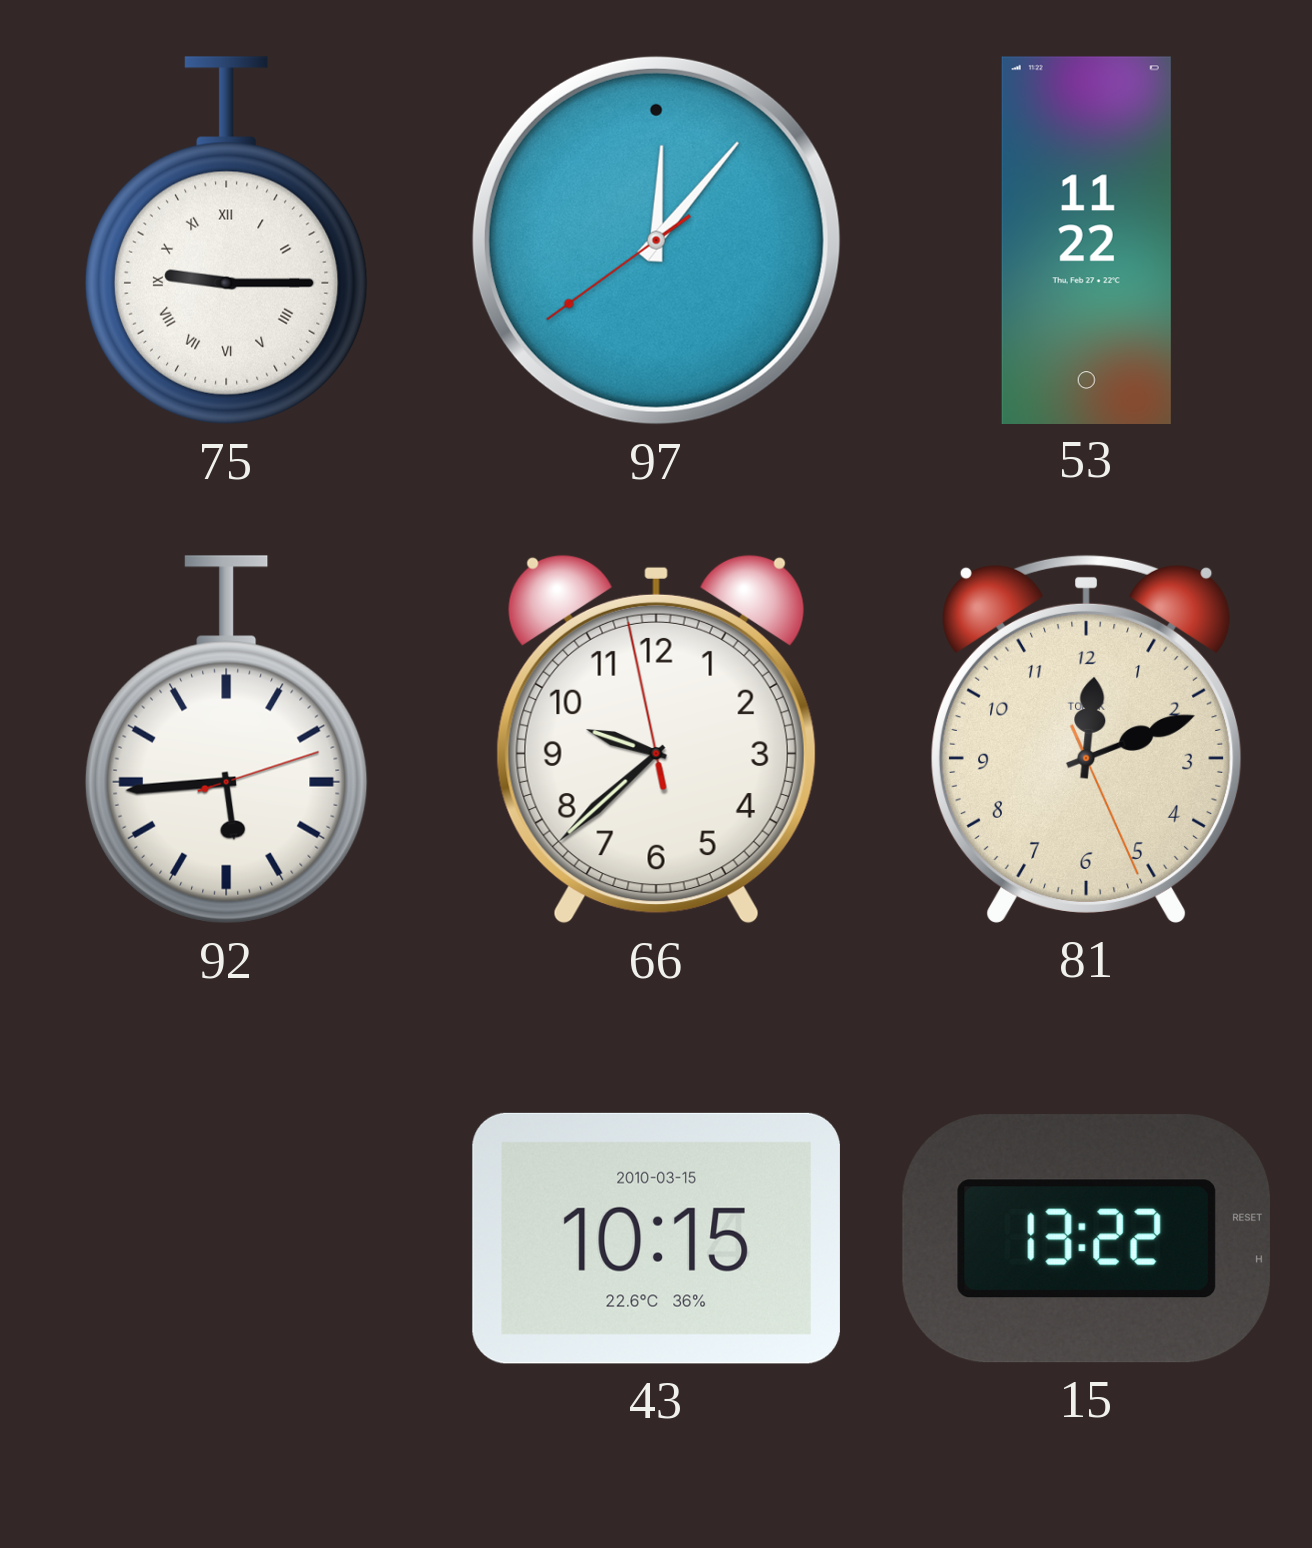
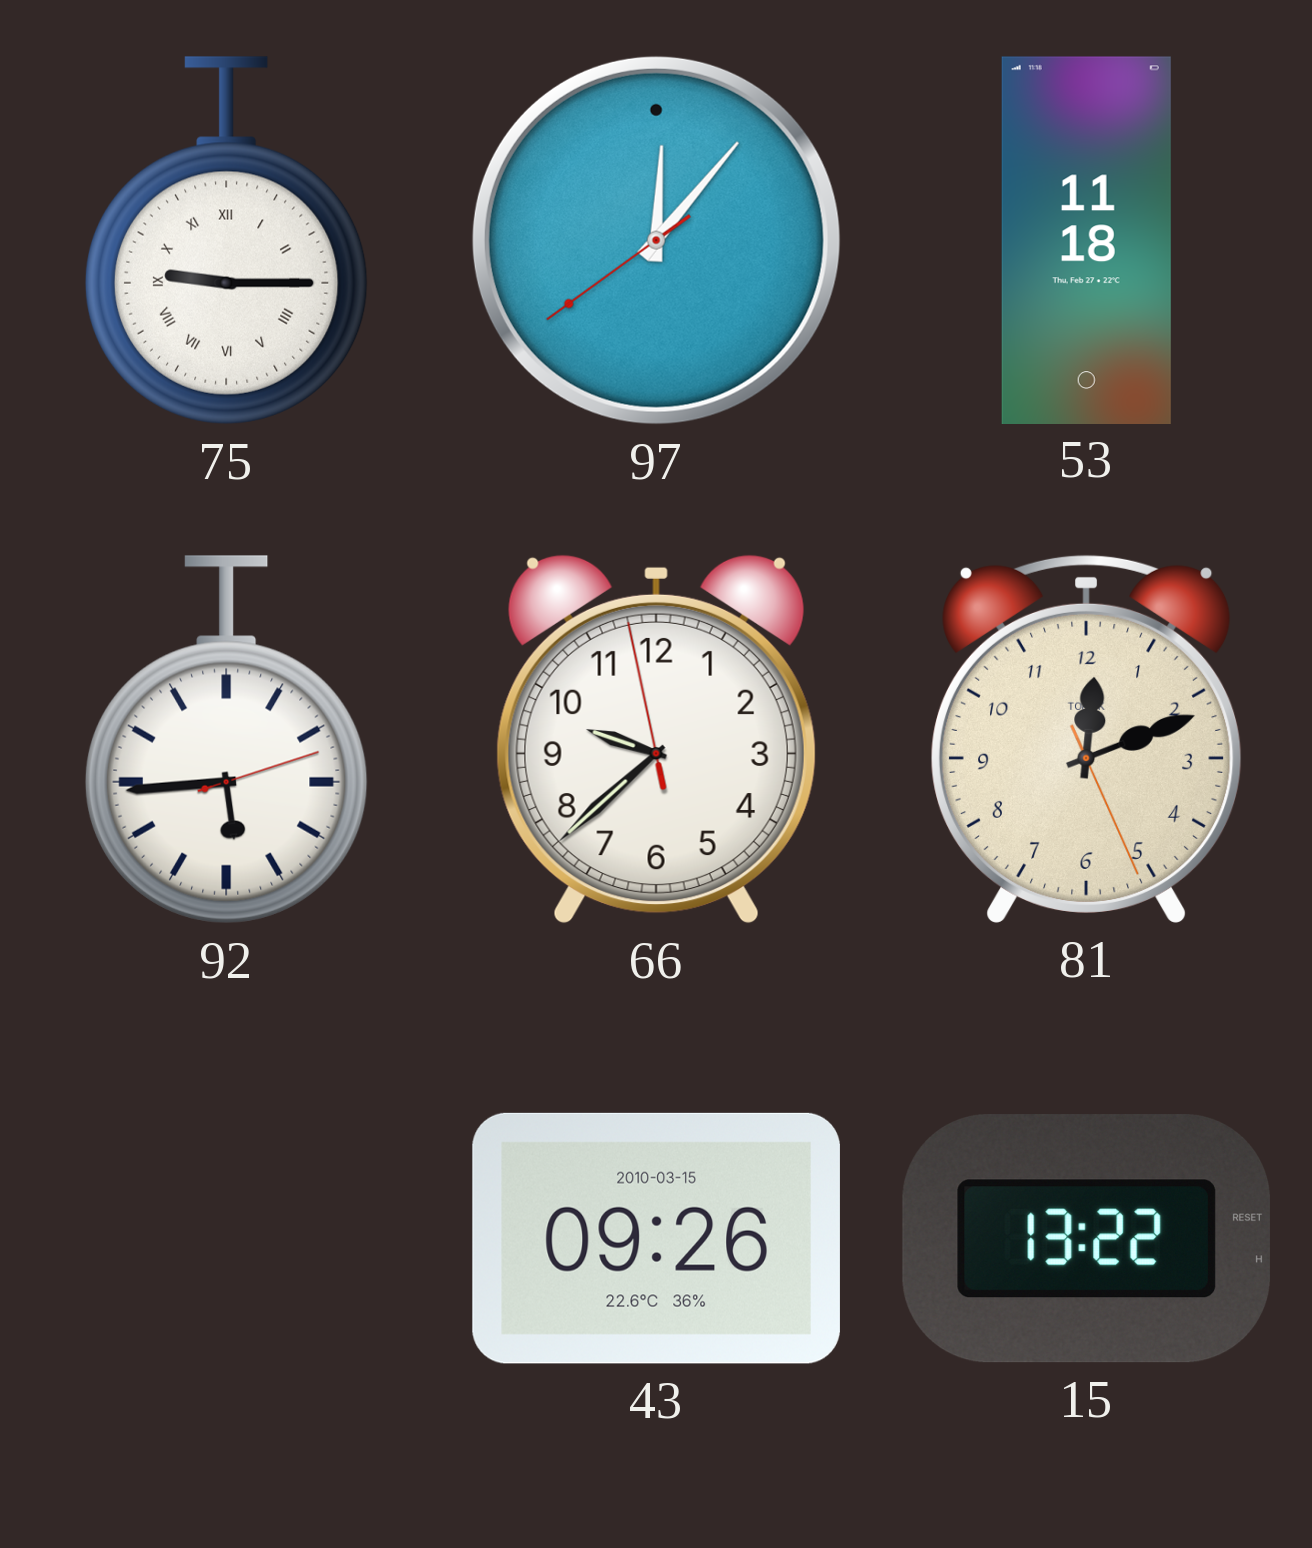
53: 11:22 -> 11:18 (1086, 240)
43: 10:15 -> 09:26 (656, 1238)
